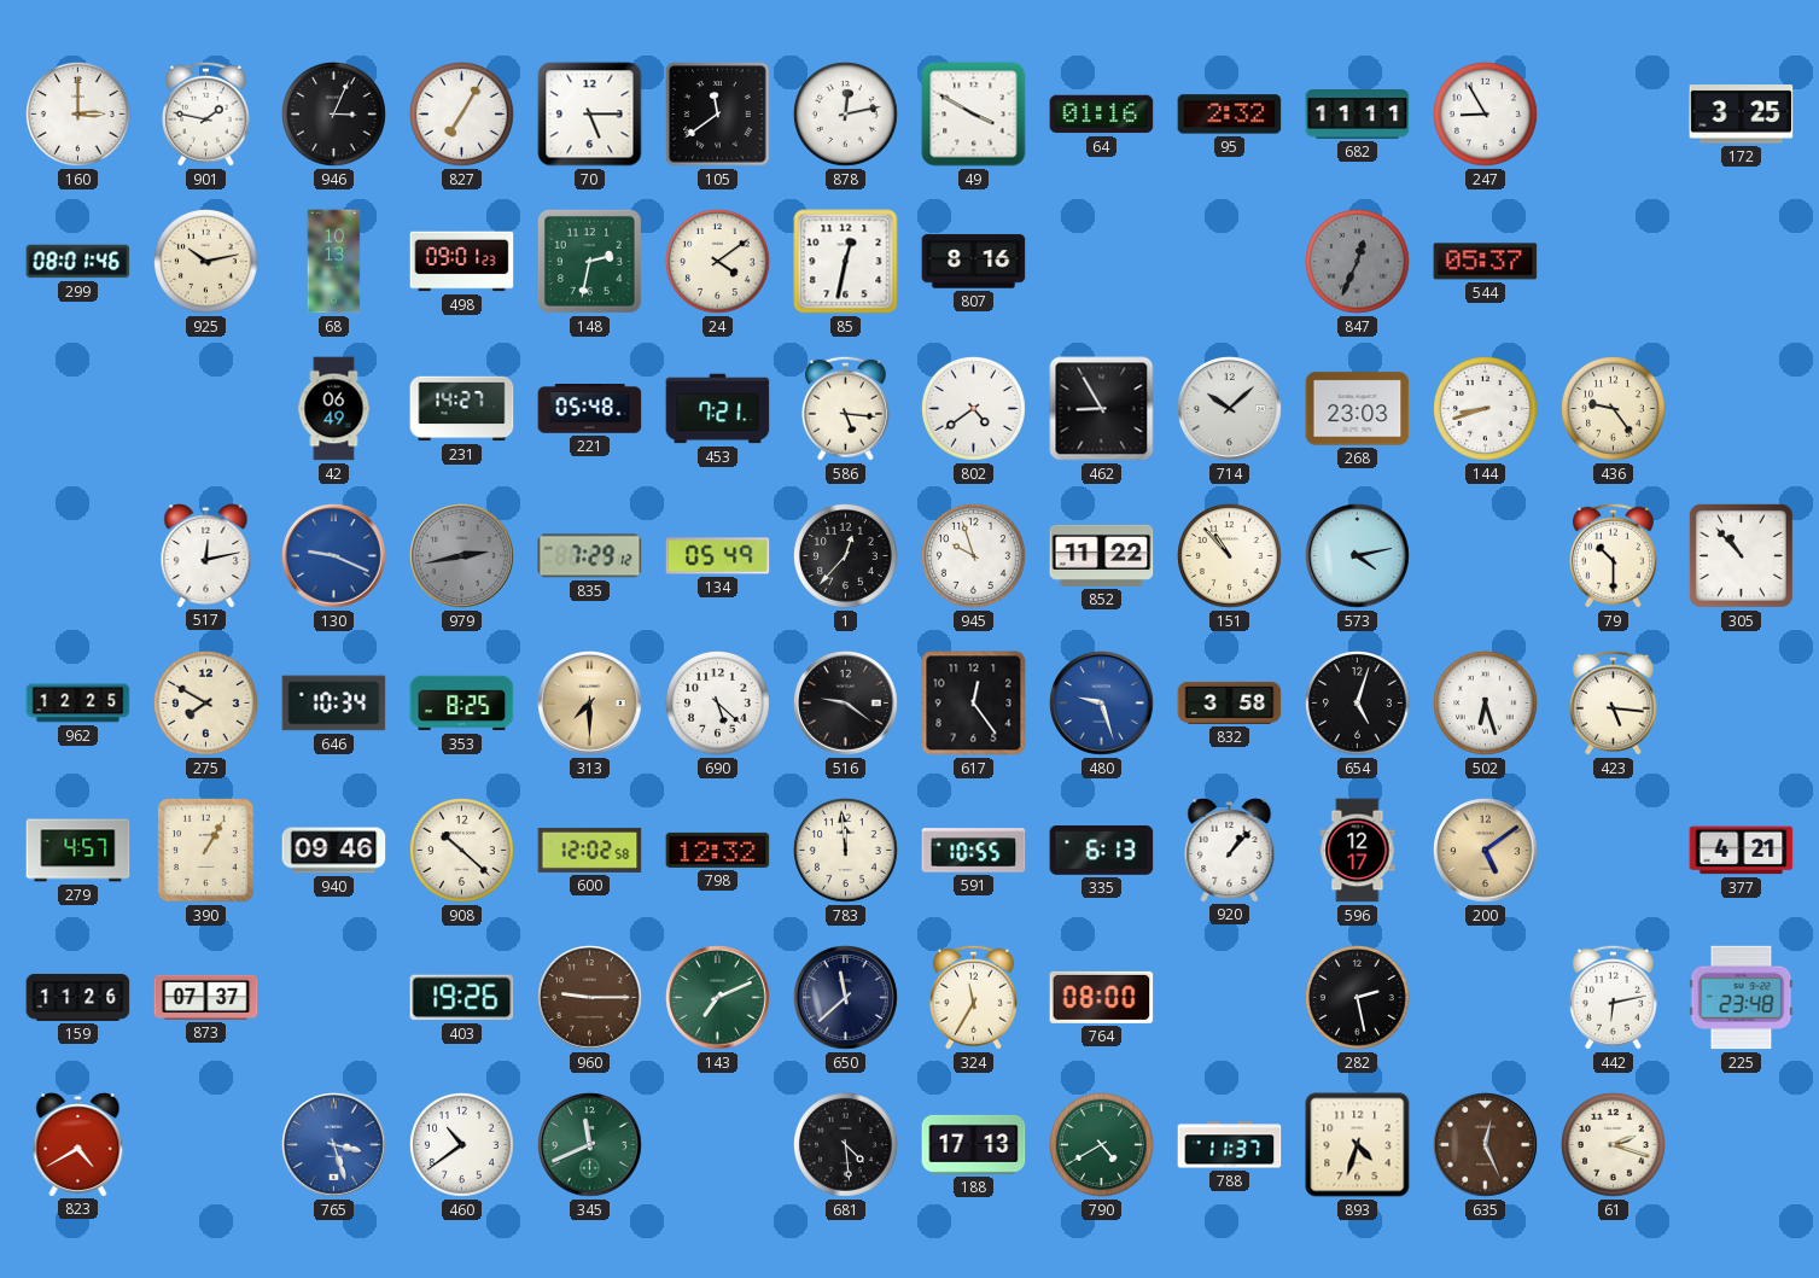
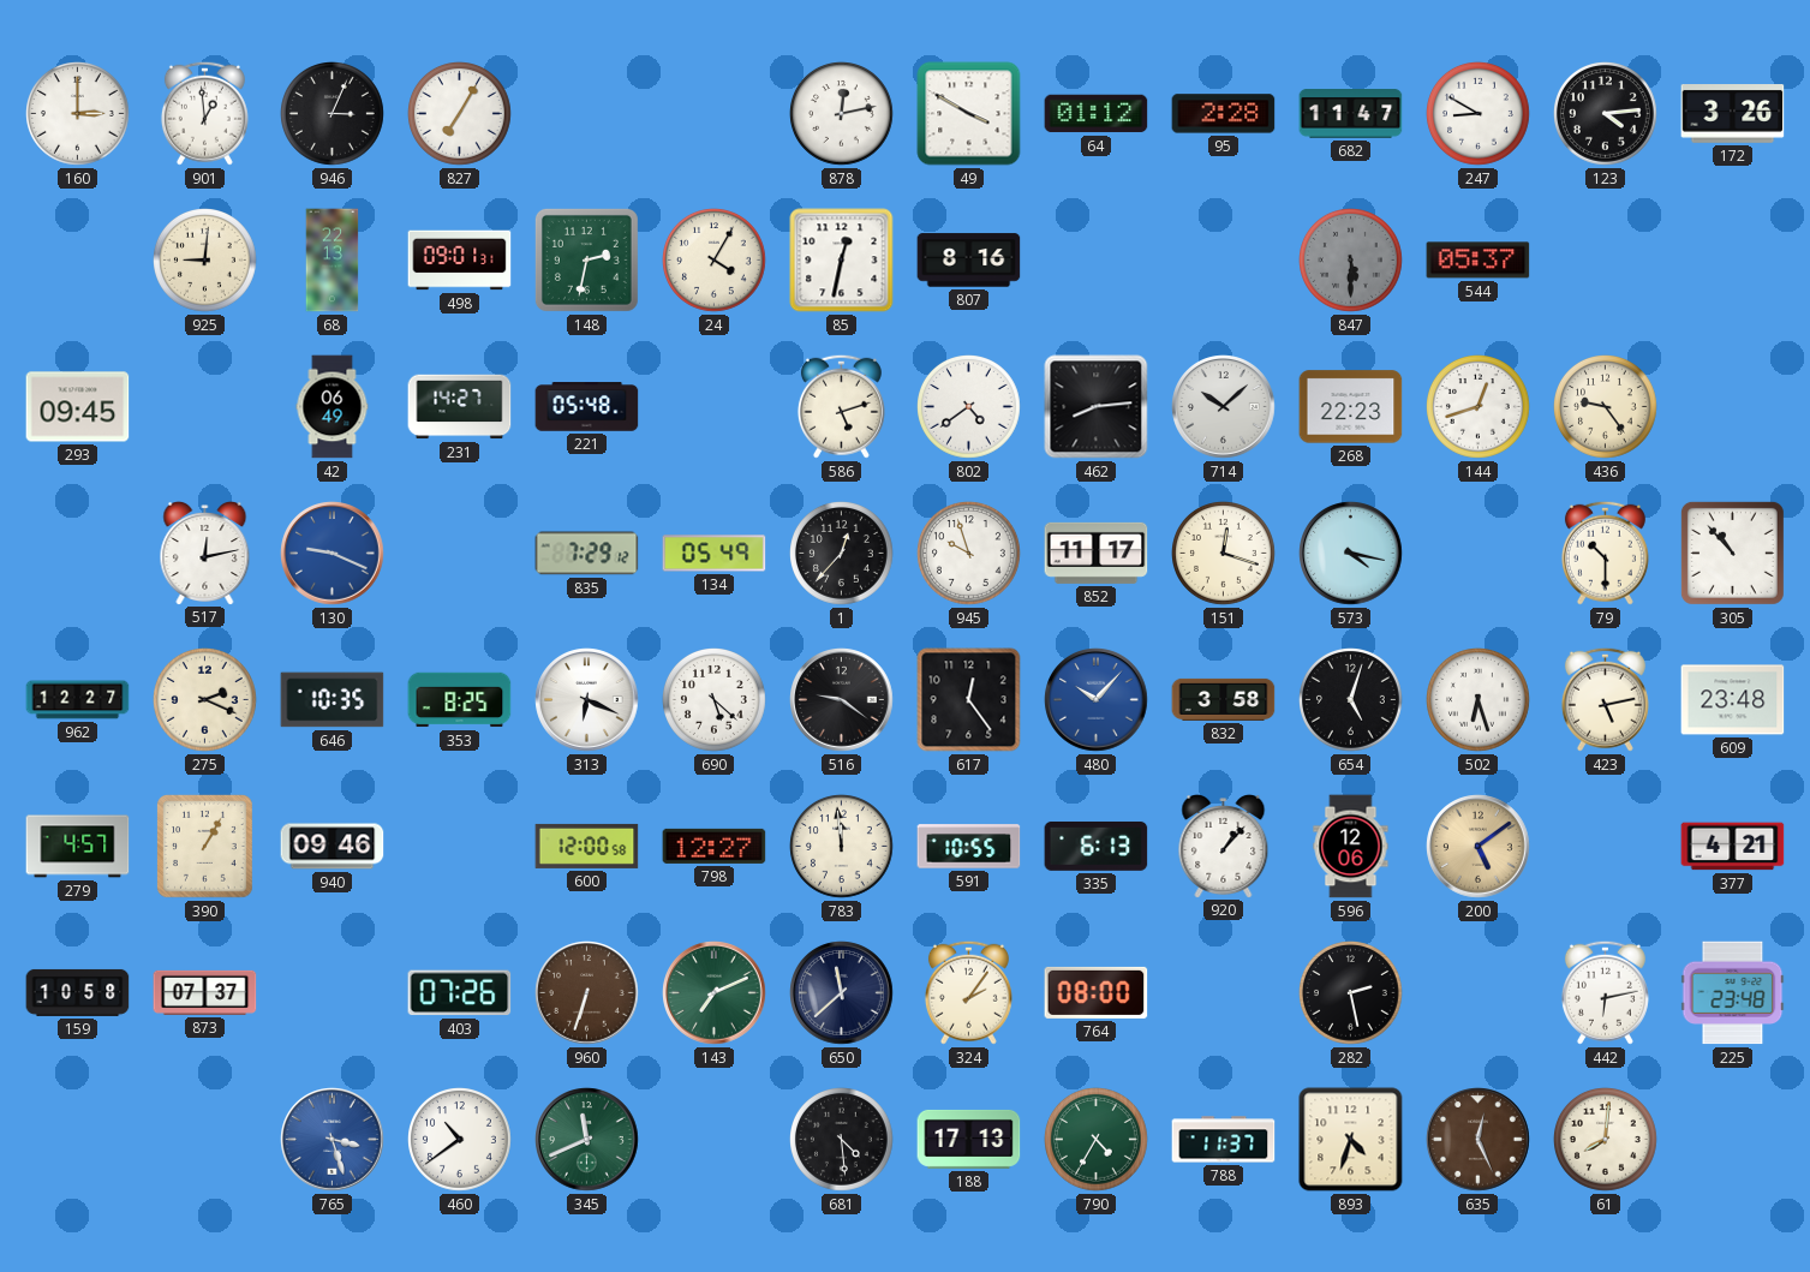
901: 1:47 -> 12:59 (204, 113)
70: 5:15 -> none (590, 115)
105: 11:39 -> none (718, 115)
64: 01:16 -> 01:12 (1097, 114)
95: 2:32 -> 2:28 (1224, 114)
682: 11:11 -> 11:47 (1351, 114)
247: 8:55 -> 8:50 (1479, 114)
123: none -> 4:14 (1606, 114)
172: 3:25 -> 3:26 (1733, 114)
299: 08:01 -> none (78, 262)
925: 10:13 -> 9:01 (205, 261)
68: 10:13 -> 22:13 (333, 261)
498: 09:01:23 -> 09:01:31 (460, 261)
24: 4:09 -> 4:05 (715, 261)
847: 12:34 -> 5:30 (1351, 261)
293: none -> 09:45 (78, 407)
453: 7:21 -> none (718, 409)
586: 5:16 -> 5:12 (841, 406)
462: 8:55 -> 8:14 (1097, 407)
268: 23:03 -> 22:23 (1351, 407)
144: 8:42 -> 12:42 (1479, 407)
979: 2:43 -> none (462, 556)
852: 11:22 -> 11:17 (1097, 553)
151: 10:53 -> 12:18 (1224, 554)
573: 4:13 -> 4:17 (1351, 554)
962: 12:25 -> 12:27 (78, 700)
275: 7:50 -> 2:19 (205, 700)
646: 10:34 -> 10:35 (333, 700)
313: 7:30 -> 6:19 (587, 700)
313 dial: champagne -> white (587, 700)
480: 9:27 -> 10:07 (1097, 700)
423: 5:16 -> 5:13 (1605, 699)
609: none -> 23:48 (1733, 700)
908: 10:22 -> none (462, 851)
600: 12:02 -> 12:00 (587, 846)
798: 12:32 -> 12:27 (715, 846)
596: 12:17 -> 12:06 (1351, 847)
159: 11:26 -> 10:58 (78, 992)
403: 19:26 -> 07:26 (460, 993)
960: 9:15 -> 6:33 (587, 993)
324: 11:35 -> 2:06 (968, 992)
823: 4:40 -> none (78, 1145)
790: 4:40 -> 4:35 (1097, 1140)
61: 2:18 -> 8:01 (1606, 1140)
